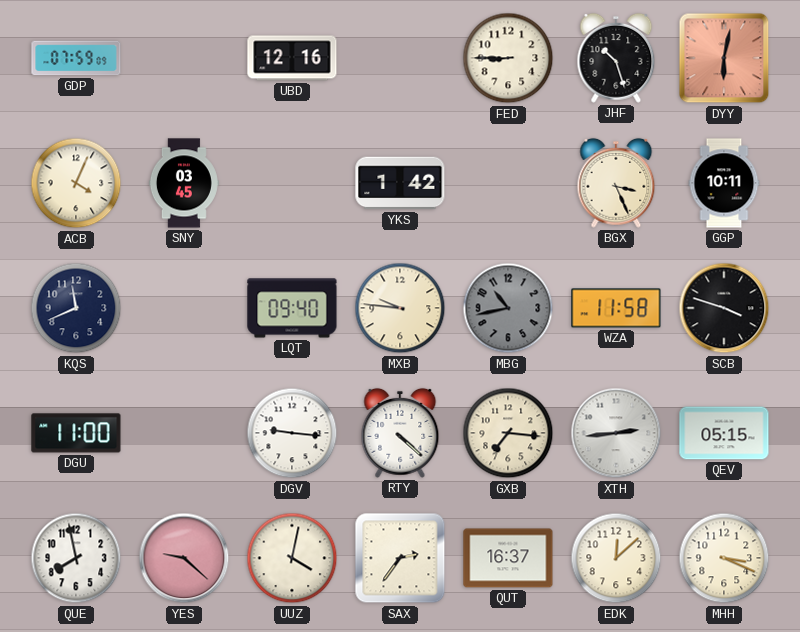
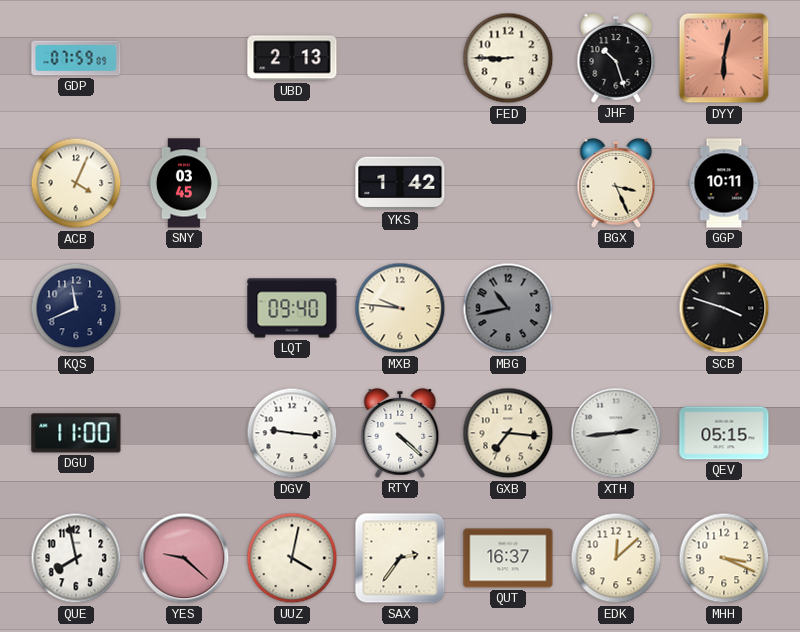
UBD: 12:16 -> 2:13 (292, 58)
WZA: 11:58 -> none (616, 308)
